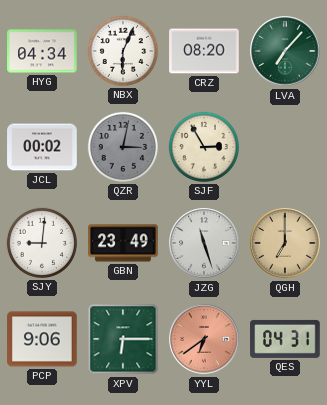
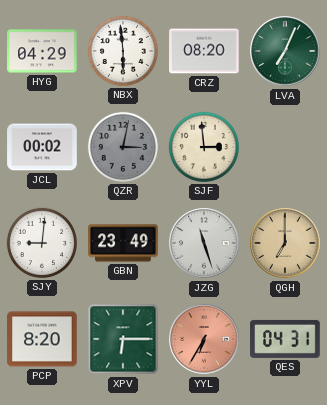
HYG: 04:34 -> 04:29 (42, 51)
NBX: 6:04 -> 5:59 (123, 51)
LVA: 7:07 -> 7:04 (285, 51)
SJF: 2:55 -> 2:59 (204, 147)
PCP: 9:06 -> 8:20 (42, 339)
YYL: 6:39 -> 6:35 (204, 339)
